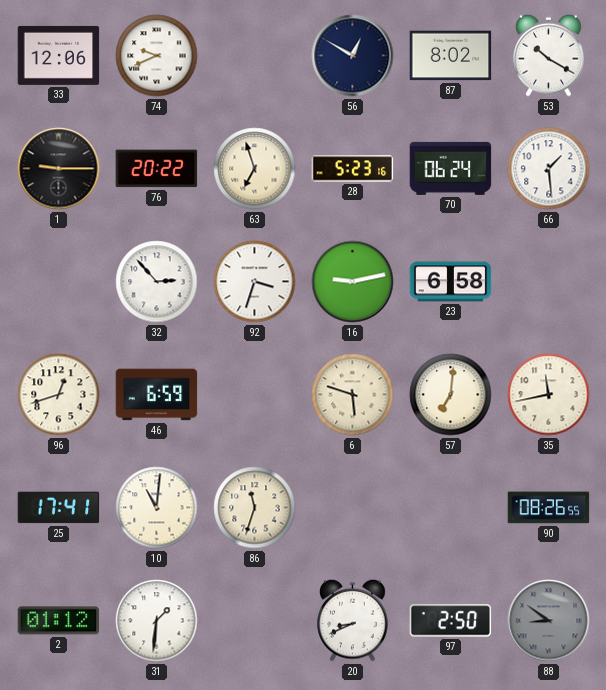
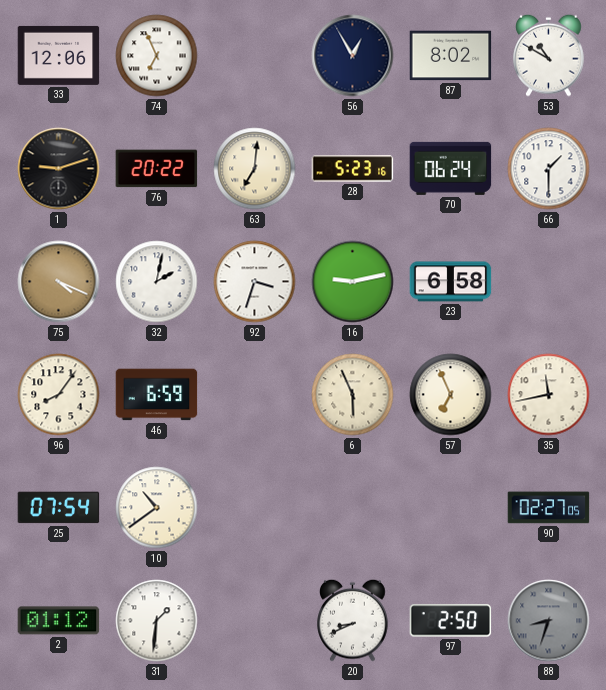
74: 9:41 -> 6:56 (157, 56)
56: 12:50 -> 12:55 (353, 56)
53: 10:20 -> 10:50 (549, 55)
1: 9:15 -> 9:12 (59, 169)
63: 6:57 -> 7:01 (255, 169)
66: 1:29 -> 1:30 (549, 169)
75: none -> 4:19 (59, 282)
32: 2:53 -> 2:02 (157, 282)
96: 12:42 -> 8:06 (59, 395)
6: 5:48 -> 5:56 (353, 395)
57: 7:01 -> 6:56 (451, 395)
25: 17:41 -> 07:54 (59, 508)
10: 11:01 -> 10:39 (157, 508)
86: 11:33 -> none (255, 508)
90: 08:26 -> 02:27 (549, 508)
88: 8:51 -> 8:33 (549, 621)
